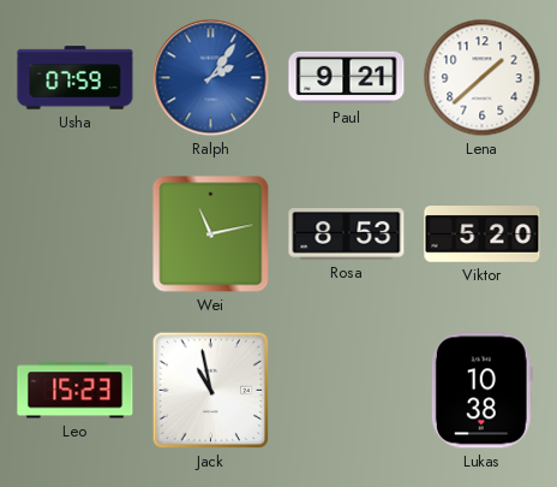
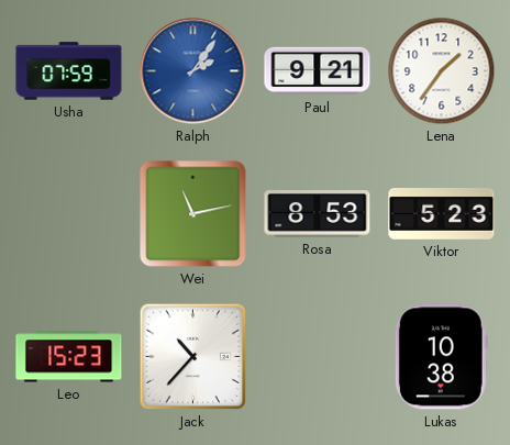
Lena: 1:38 -> 1:36 (442, 71)
Viktor: 5:20 -> 5:23 (442, 214)
Jack: 10:58 -> 10:37 (193, 357)
